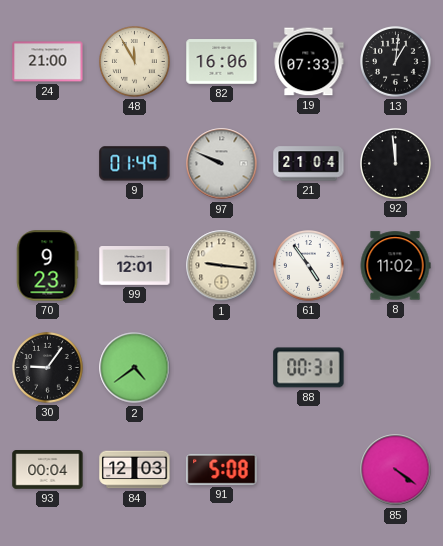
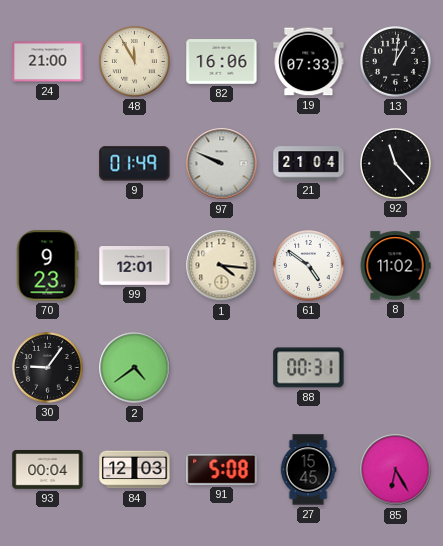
92: 11:59 -> 11:23 (396, 164)
1: 9:16 -> 4:16 (222, 266)
61: 4:54 -> 4:51 (309, 266)
27: none -> 15:45 (308, 470)
85: 4:21 -> 6:25 (396, 470)
